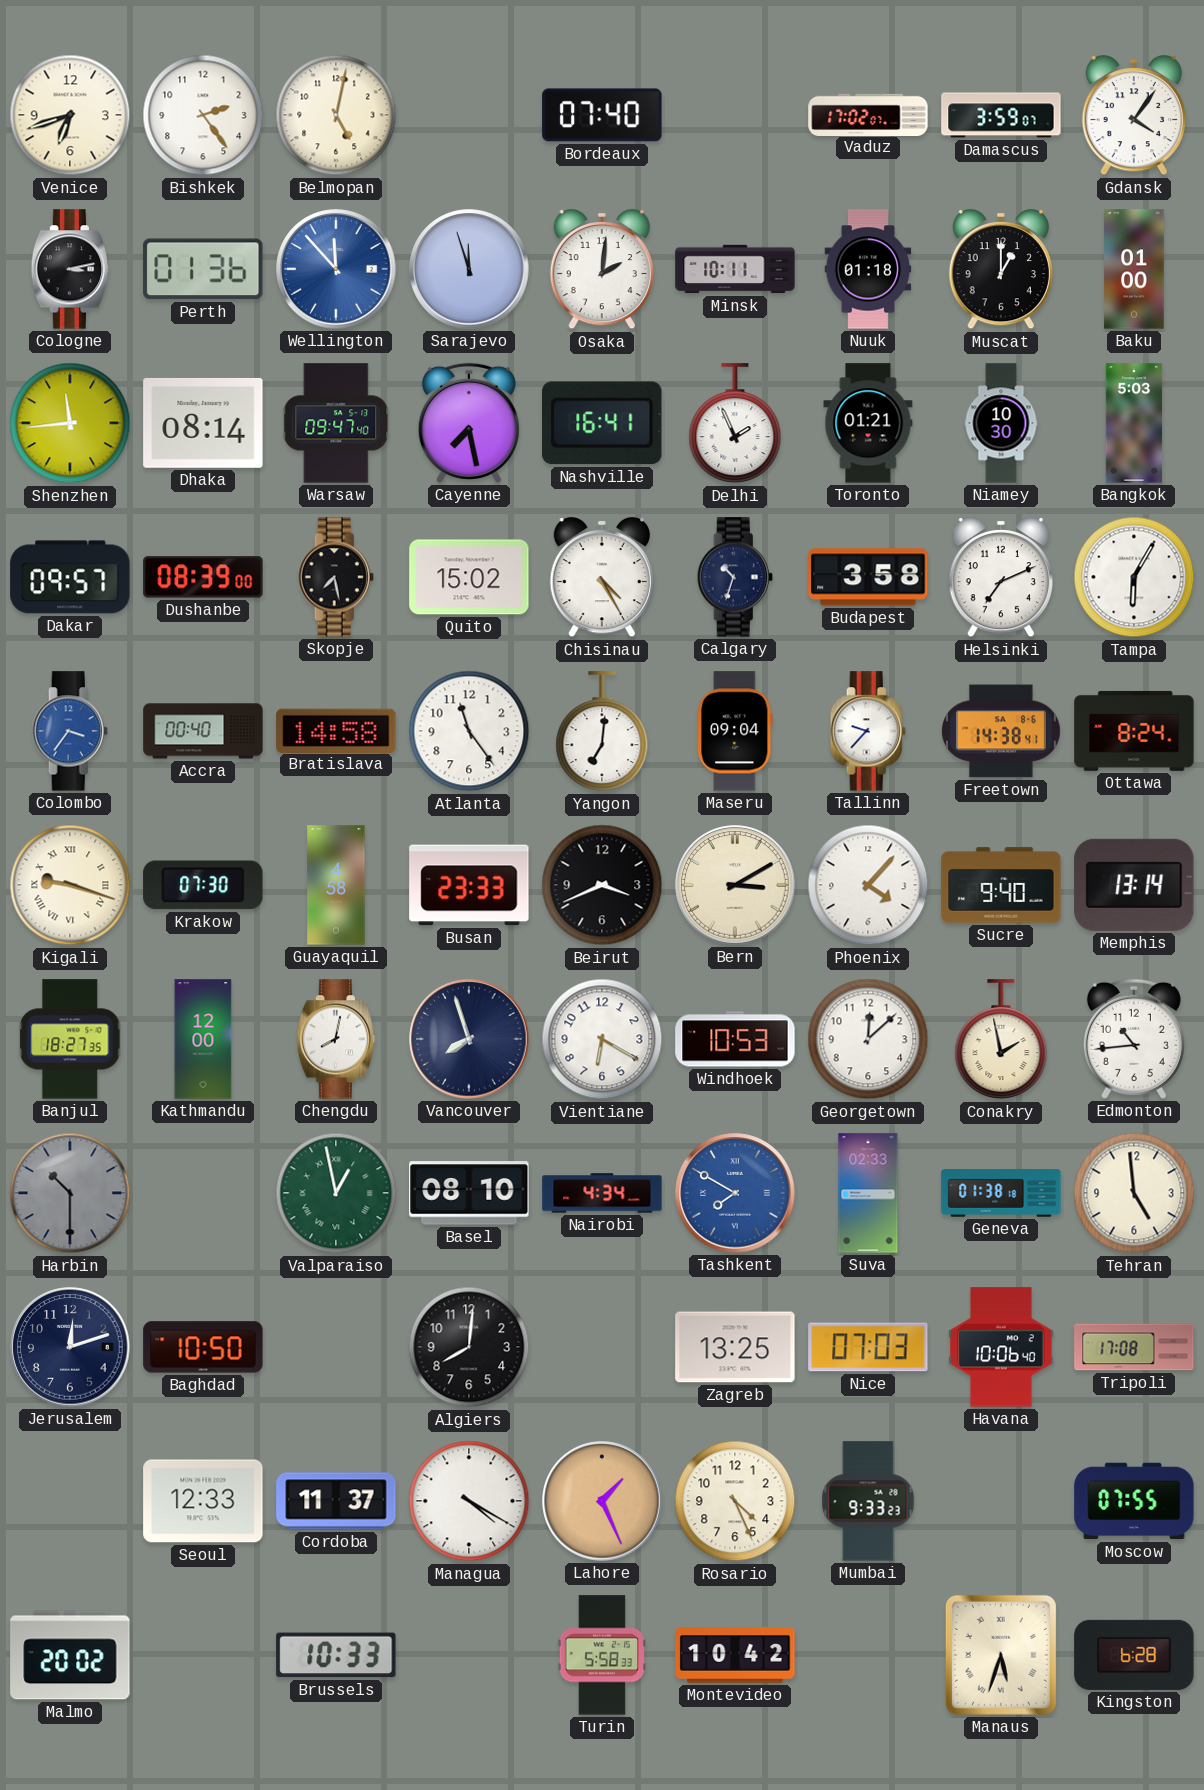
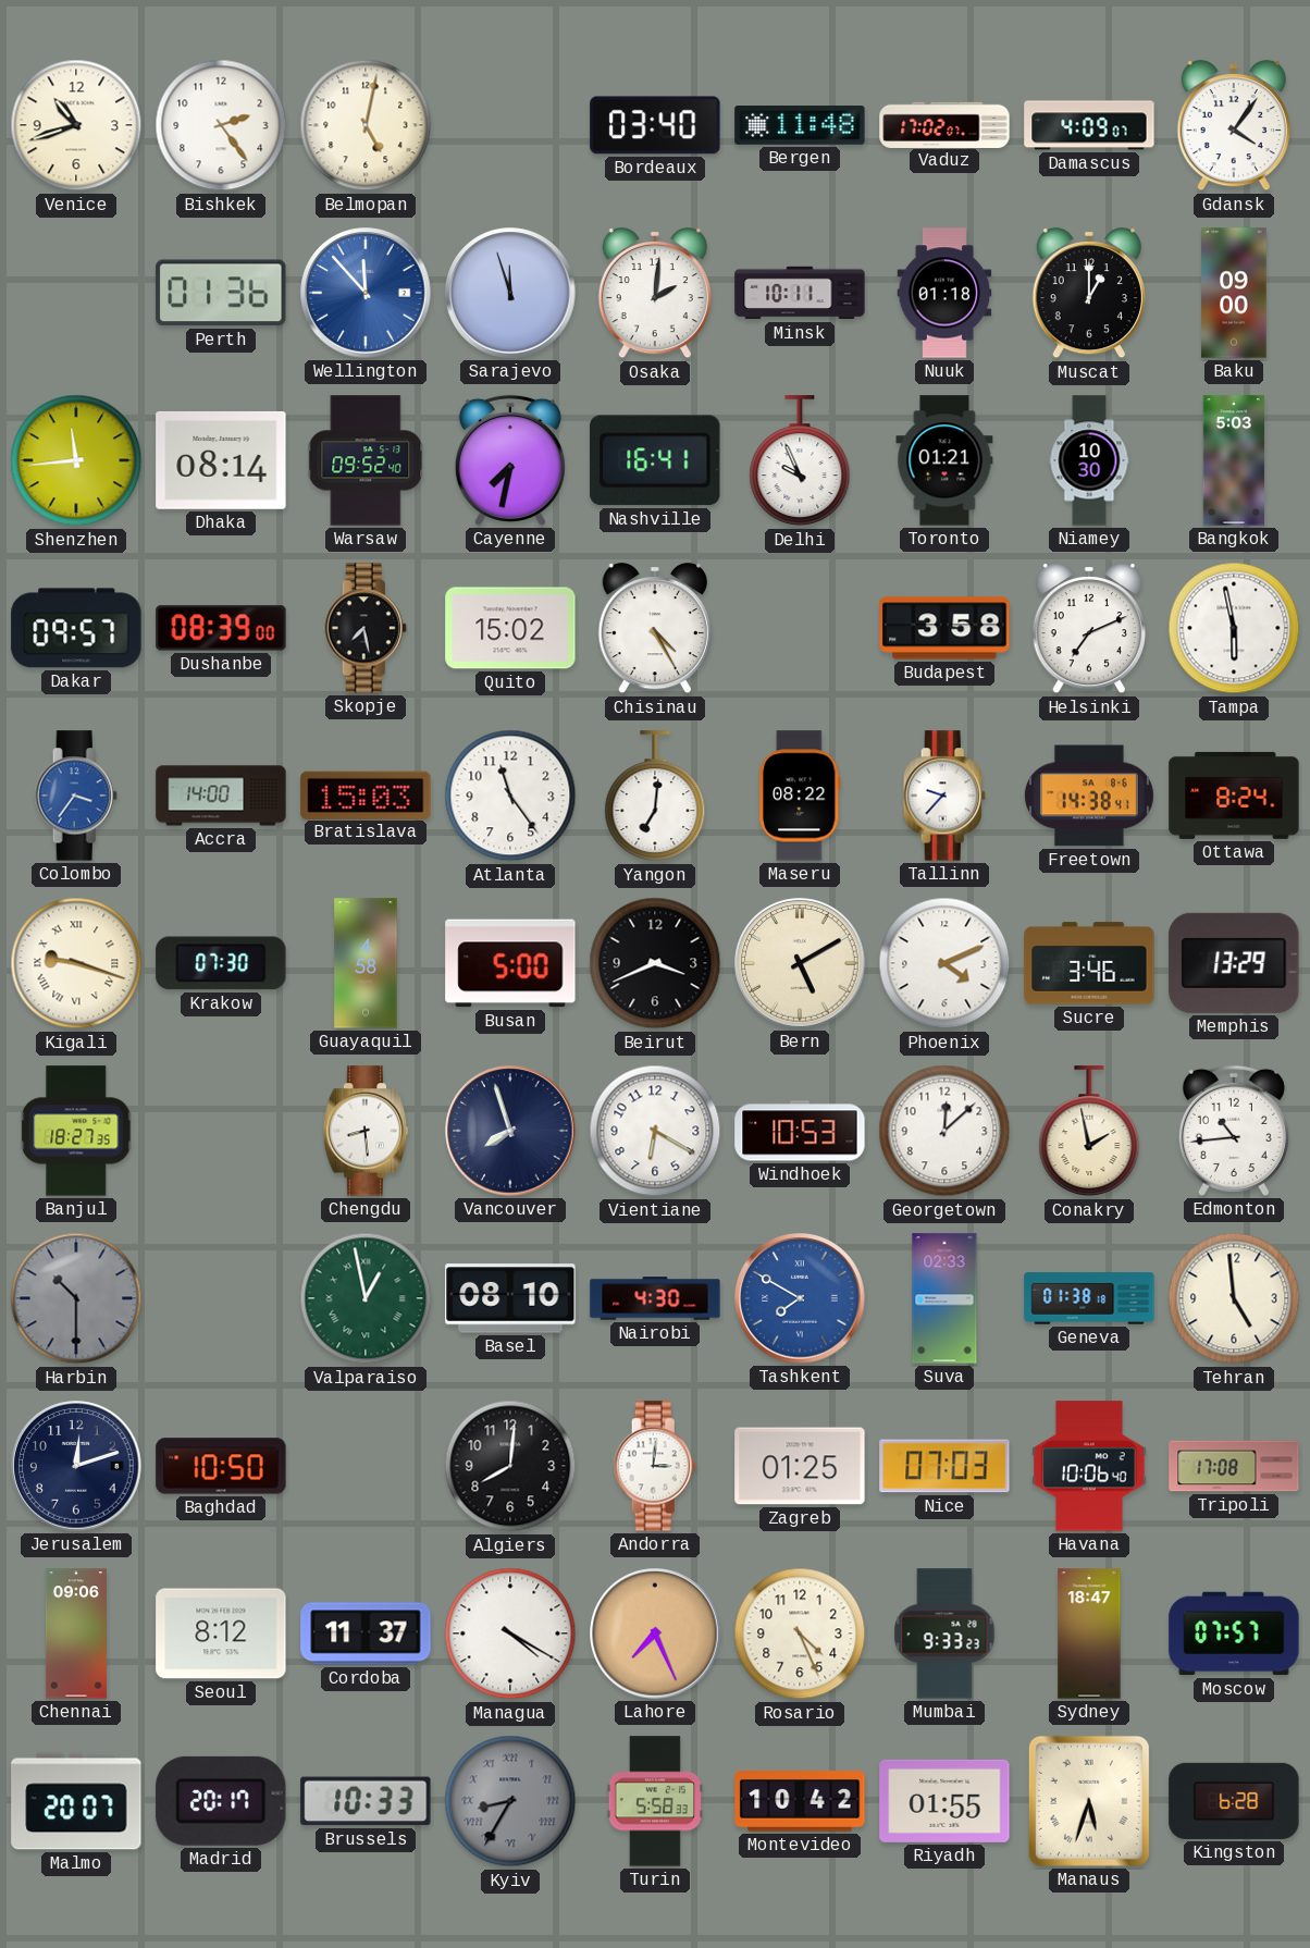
Venice: 6:42 -> 10:42 (76, 125)
Bordeaux: 07:40 -> 03:40 (655, 125)
Bergen: none -> 11:48 (800, 126)
Damascus: 3:59 -> 4:09 (1089, 125)
Cologne: 3:13 -> none (70, 269)
Baku: 01:00 -> 09:00 (1234, 293)
Warsaw: 09:47 -> 09:52 (366, 460)
Cayenne: 7:28 -> 7:32 (510, 460)
Delhi: 1:56 -> 9:56 (800, 461)
Calgary: 10:33 -> none (735, 577)
Tampa: 6:05 -> 5:58 (1234, 628)
Accra: 00:40 -> 14:00 (221, 796)
Bratislava: 14:58 -> 15:03 (366, 794)
Maseru: 09:04 -> 08:22 (800, 796)
Busan: 23:33 -> 5:00 (510, 963)
Bern: 3:10 -> 5:10 (800, 963)
Phoenix: 4:07 -> 4:11 (944, 963)
Sucre: 9:40 -> 3:46 (1089, 963)
Memphis: 13:14 -> 13:29 (1234, 963)
Kathmandu: 12:00 -> none (203, 1039)
Chengdu: 8:02 -> 8:29 (366, 1131)
Nairobi: 4:34 -> 4:30 (655, 1298)
Andorra: none -> 3:01 (655, 1466)
Zagreb: 13:25 -> 01:25 (800, 1466)
Chennai: none -> 09:06 (76, 1633)
Seoul: 12:33 -> 8:12 (221, 1633)
Lahore: 1:26 -> 7:26 (655, 1633)
Sydney: none -> 18:47 (1089, 1633)
Moscow: 07:55 -> 07:57 (1234, 1633)
Malmo: 20:02 -> 20:07 (76, 1801)
Madrid: none -> 20:17 (221, 1801)
Kyiv: none -> 8:35 (510, 1801)
Riyadh: none -> 01:55 (944, 1801)
